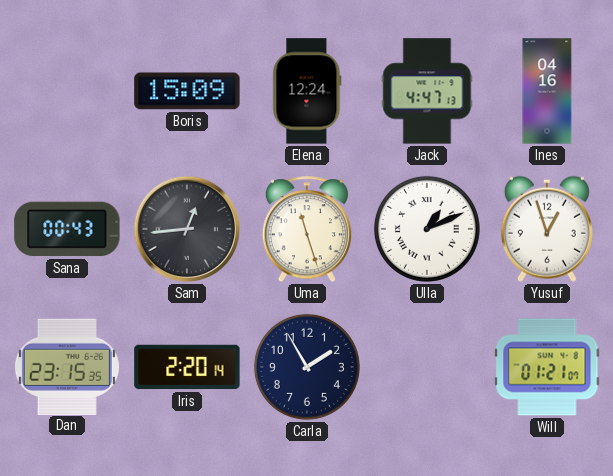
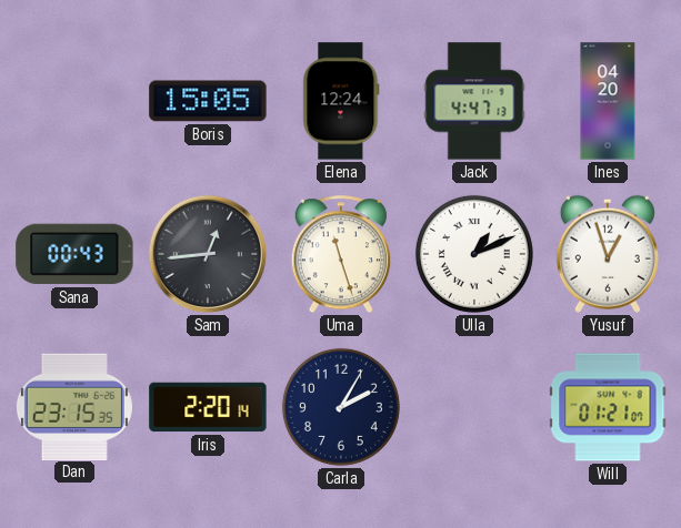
Boris: 15:09 -> 15:05 (208, 101)
Ines: 04:16 -> 04:20 (608, 101)
Carla: 1:55 -> 2:05 (341, 407)
